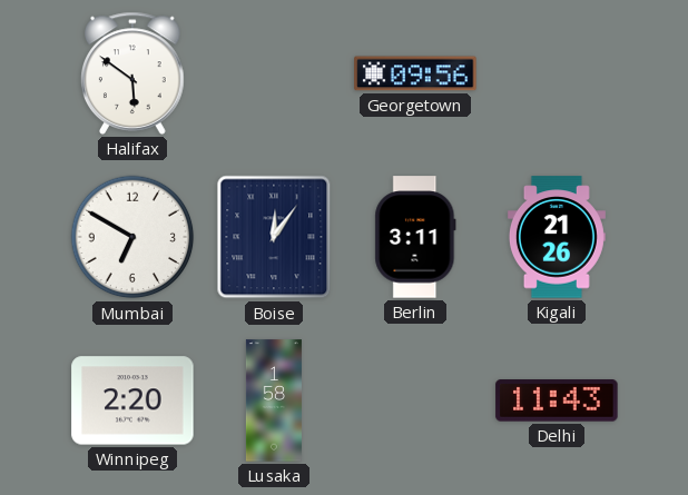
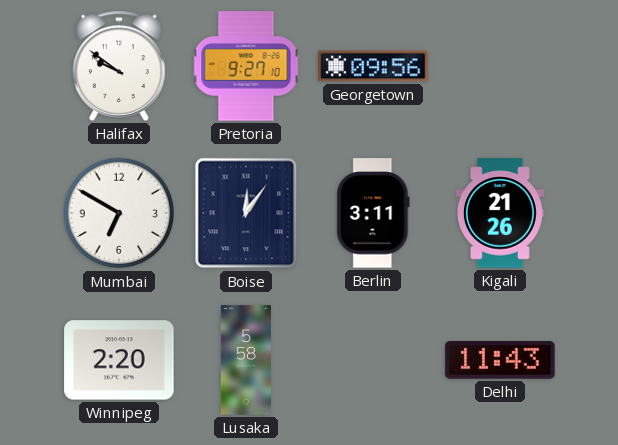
Halifax: 5:51 -> 9:51 (119, 66)
Pretoria: none -> 9:27 (246, 66)
Lusaka: 1:58 -> 5:58 (246, 360)
